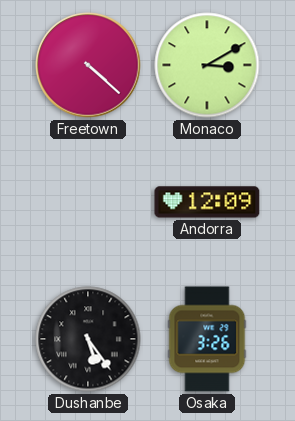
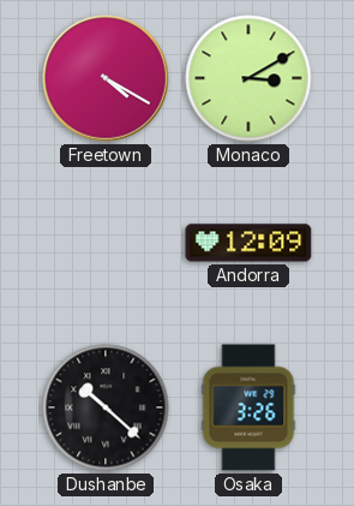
Freetown: 4:22 -> 4:20 (106, 78)
Dushanbe: 5:24 -> 10:22 (106, 407)
